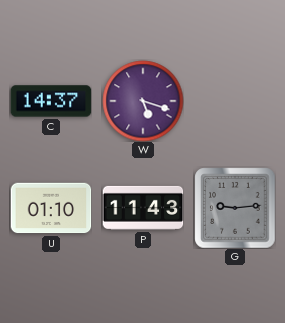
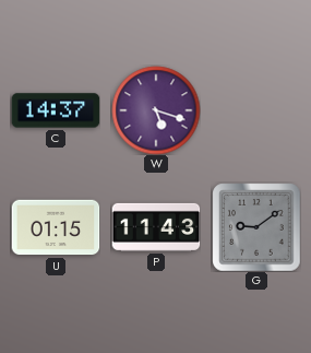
U: 01:10 -> 01:15 (56, 227)
G: 9:14 -> 9:09 (256, 227)
